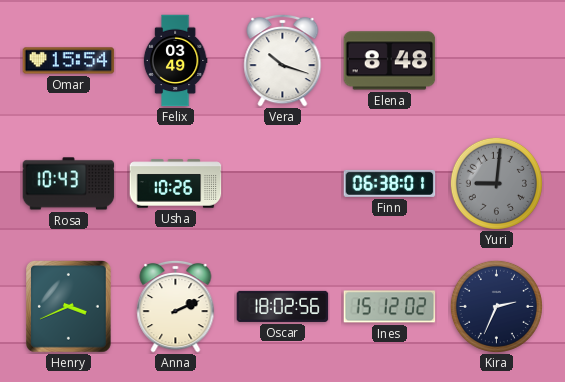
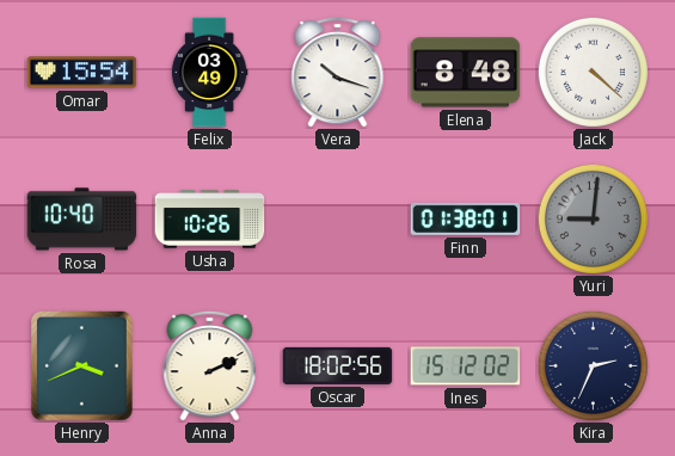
Jack: none -> 4:22 (593, 72)
Rosa: 10:43 -> 10:40 (82, 220)
Finn: 06:38 -> 01:38 (466, 218)
